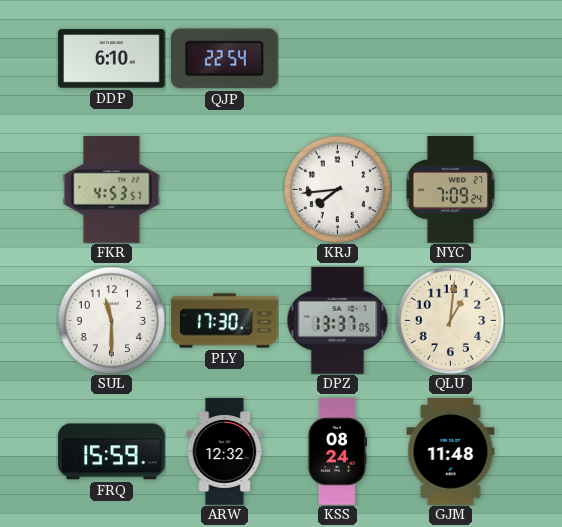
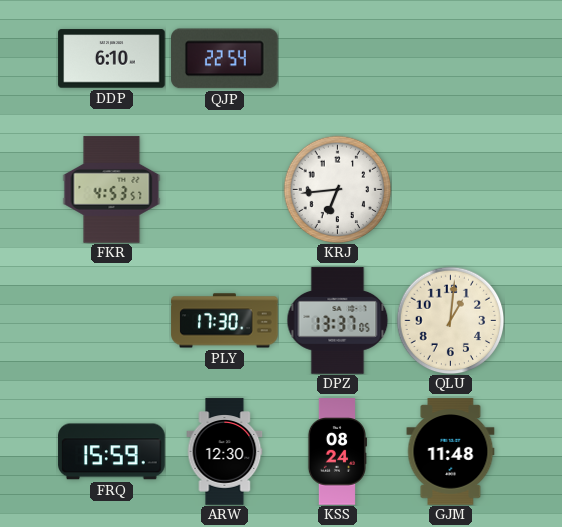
KRJ: 7:44 -> 6:44 (337, 189)
NYC: 7:09 -> none (451, 190)
SUL: 11:30 -> none (111, 320)
ARW: 12:32 -> 12:30 (225, 452)
